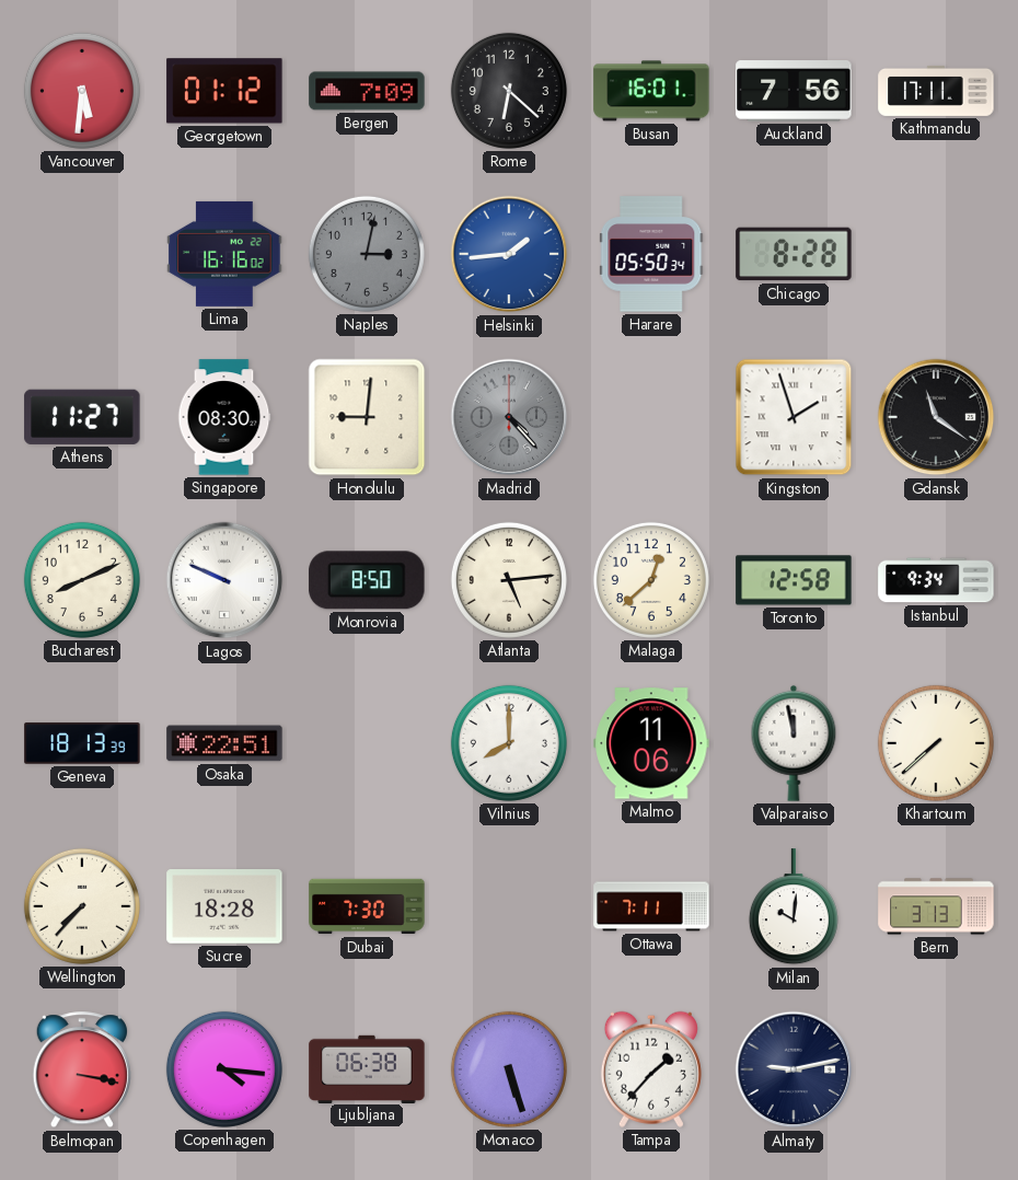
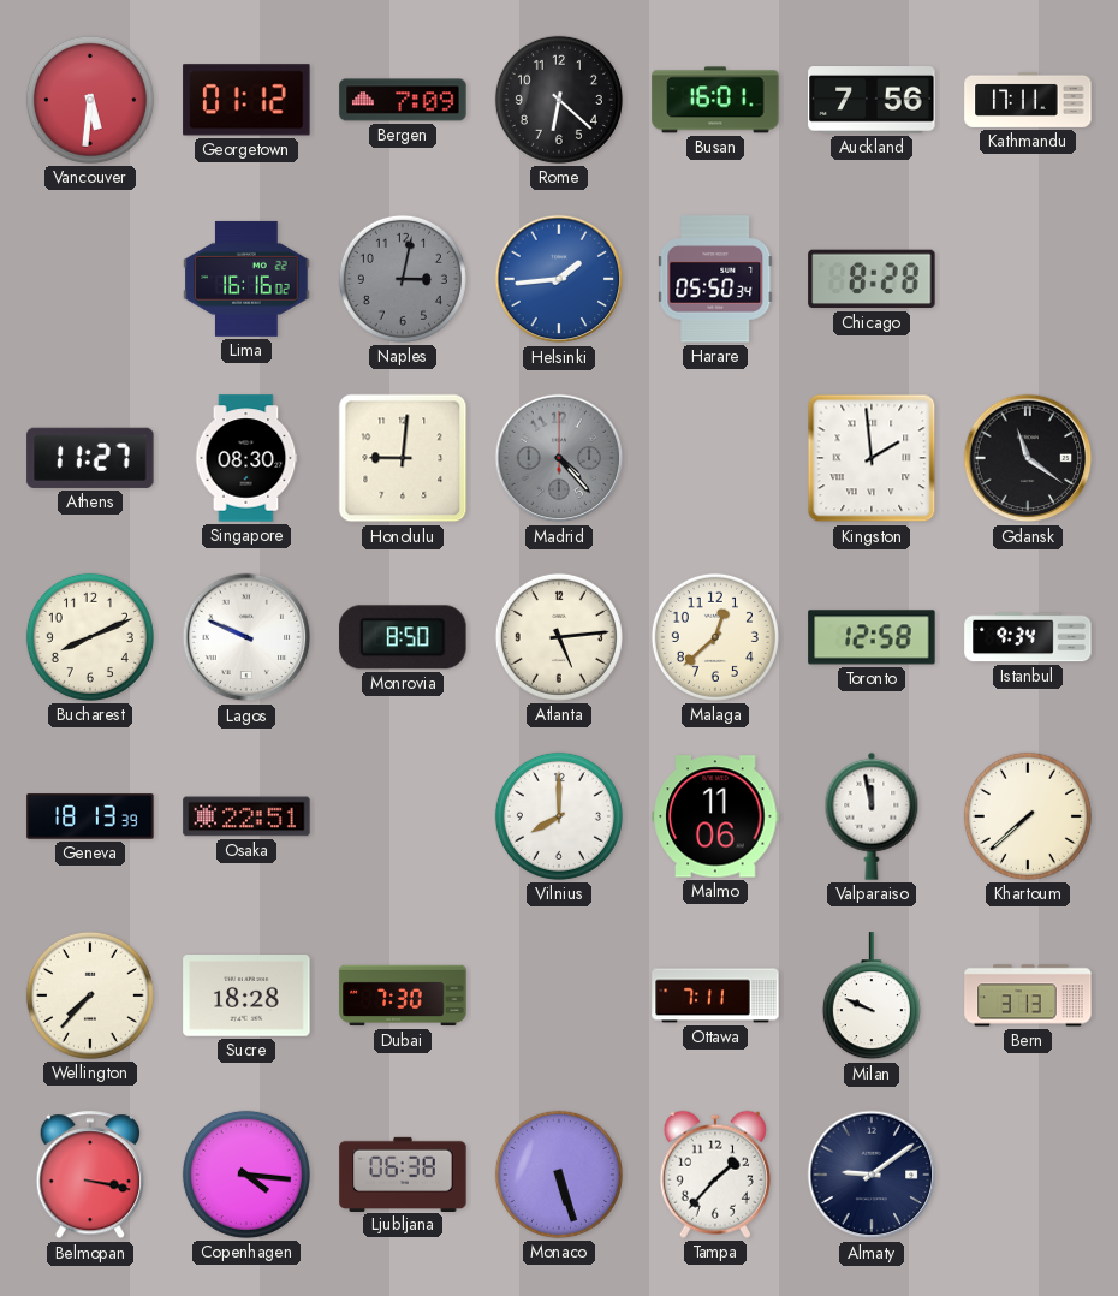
Kingston: 1:57 -> 1:59 (872, 458)
Milan: 10:01 -> 9:49 (872, 997)
Almaty: 9:13 -> 9:09 (872, 1175)
